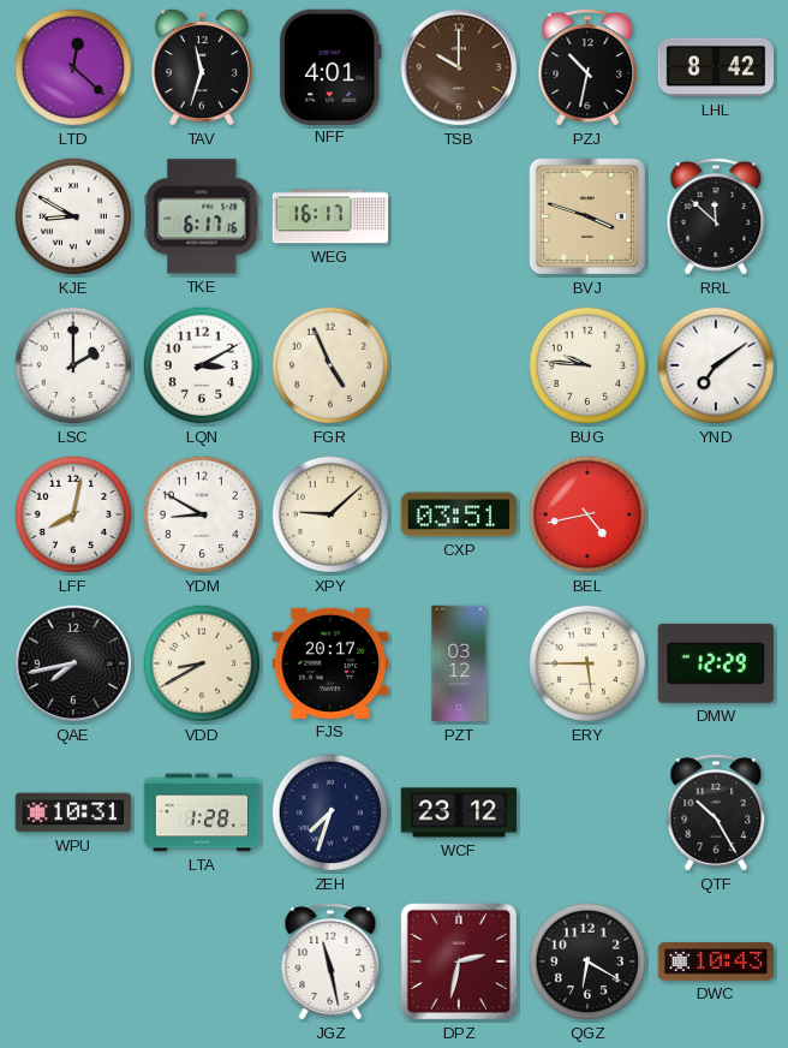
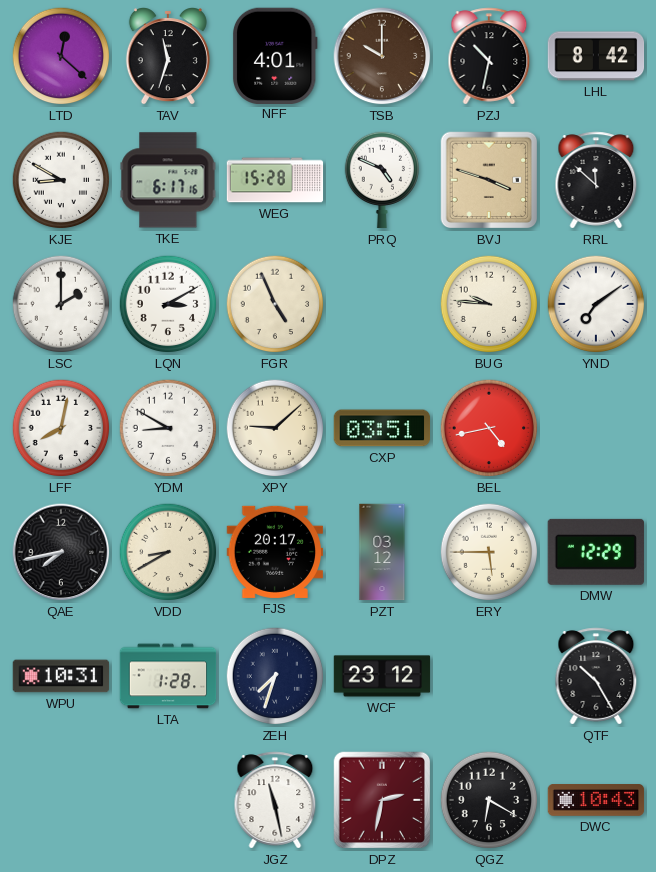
WEG: 16:17 -> 15:28 (275, 180)
PRQ: none -> 4:49 (381, 180)
